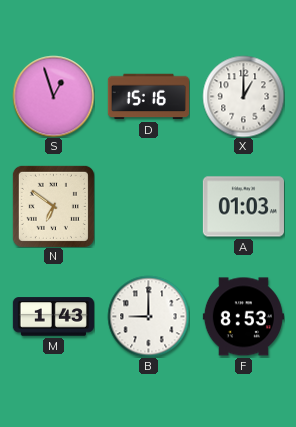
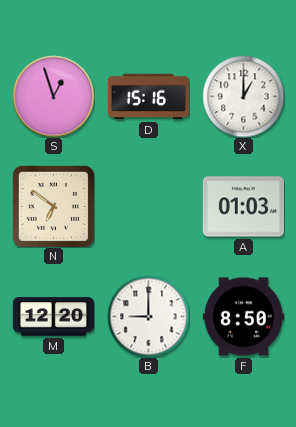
M: 1:43 -> 12:20 (53, 317)
F: 8:53 -> 8:50 (243, 317)
